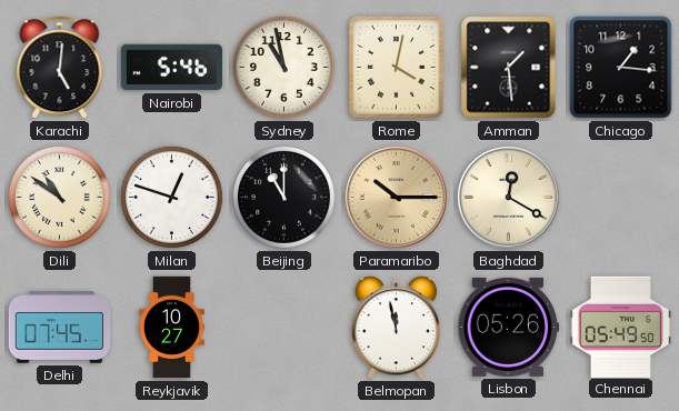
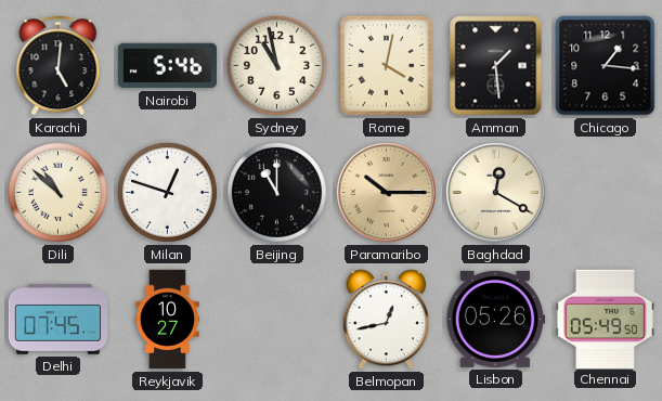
Dili: 10:51 -> 10:52 (57, 192)
Belmopan: 11:58 -> 12:43 (387, 320)
